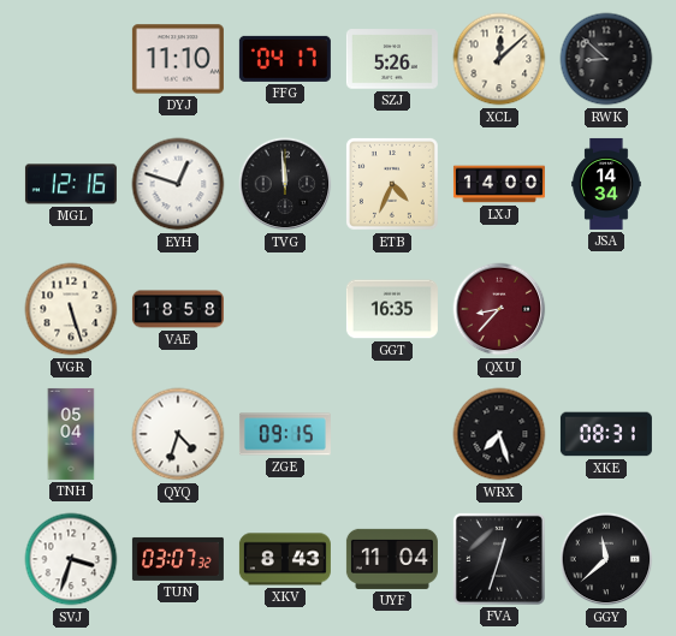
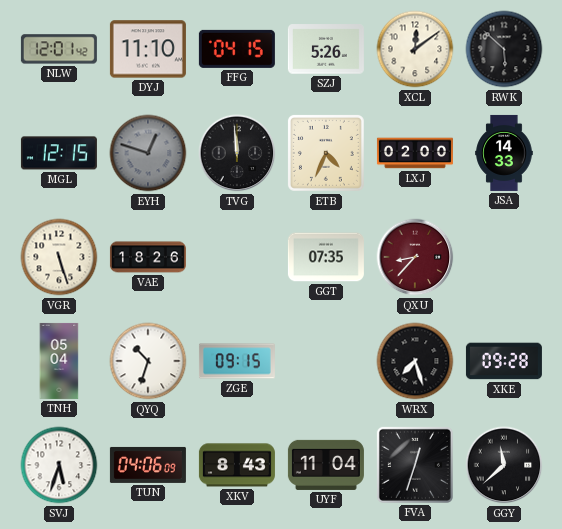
NLW: none -> 12:01 (59, 49)
FFG: 04:17 -> 04:15 (237, 49)
XCL: 12:08 -> 12:09 (415, 49)
RWK: 8:52 -> 5:52 (504, 49)
MGL: 12:16 -> 12:15 (59, 153)
EYH dial: white -> grey (148, 153)
LXJ: 14:00 -> 02:00 (415, 153)
JSA: 14:34 -> 14:33 (504, 153)
VAE: 18:58 -> 18:26 (148, 257)
GGT: 16:35 -> 07:35 (326, 257)
QYQ: 4:33 -> 10:33 (148, 361)
XKE: 08:31 -> 09:28 (504, 361)
SVJ: 3:33 -> 5:33 (59, 465)
TUN: 03:07 -> 04:06 (148, 465)
